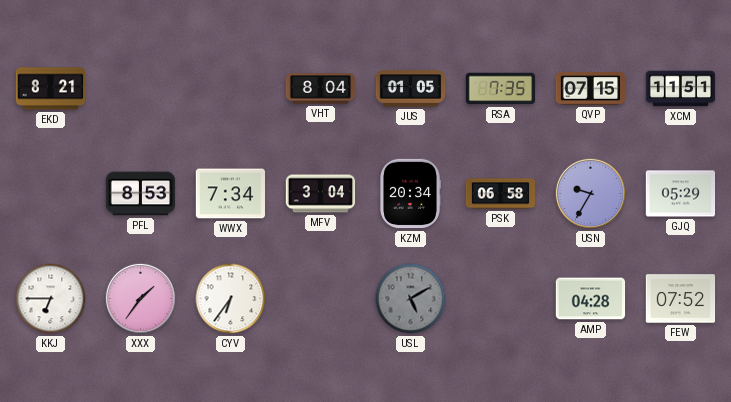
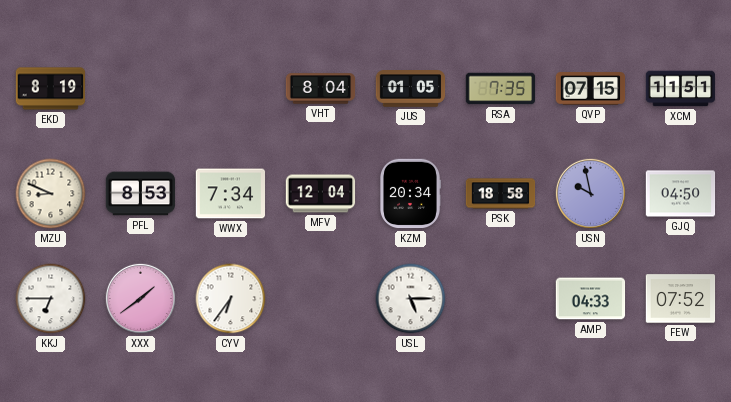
EKD: 8:21 -> 8:19 (51, 89)
MZU: none -> 8:49 (51, 194)
MFV: 3:04 -> 12:04 (321, 194)
PSK: 06:58 -> 18:58 (501, 194)
USN: 9:35 -> 9:58 (590, 193)
GJQ: 05:29 -> 04:50 (681, 194)
XXX: 1:36 -> 1:39 (140, 298)
USL: 5:10 -> 5:15 (411, 299)
USL dial: grey -> white (411, 299)
AMP: 04:28 -> 04:33 (591, 299)
